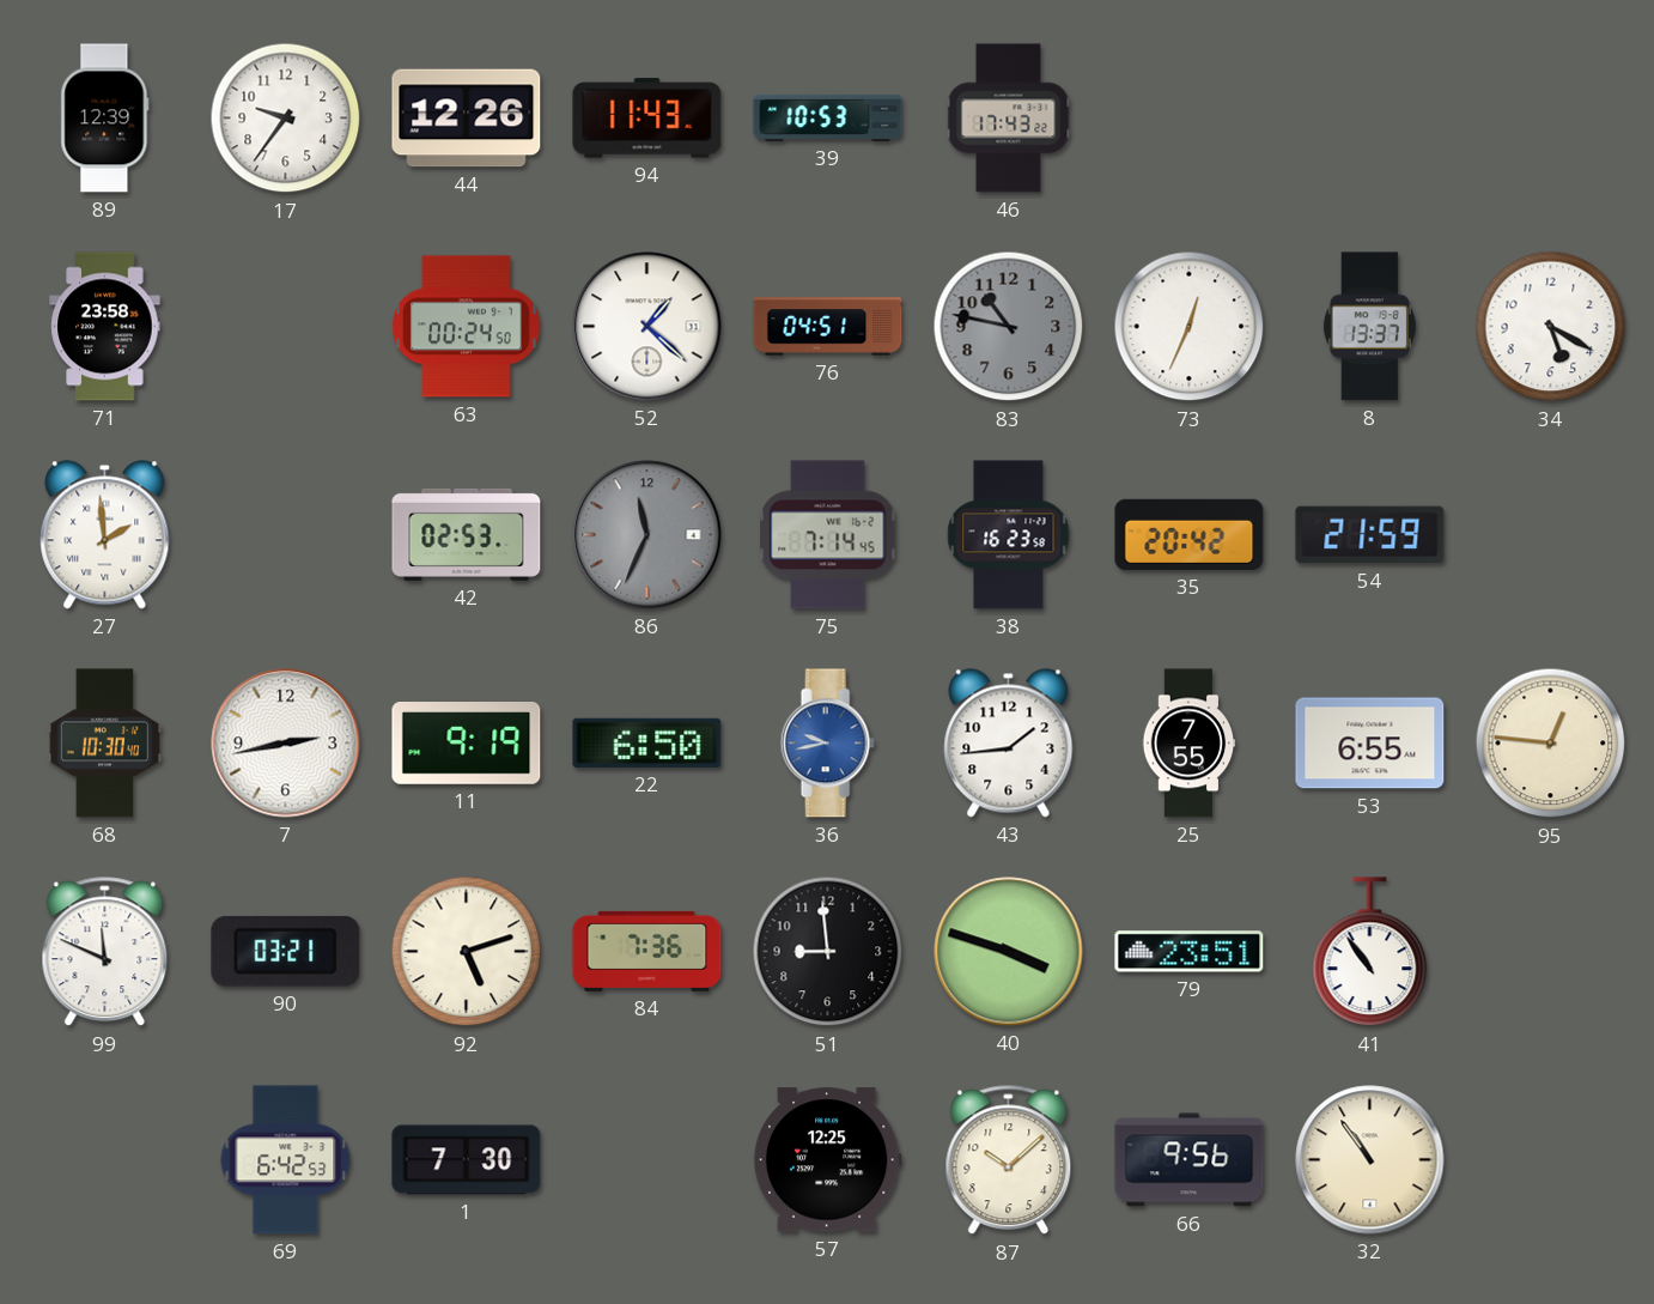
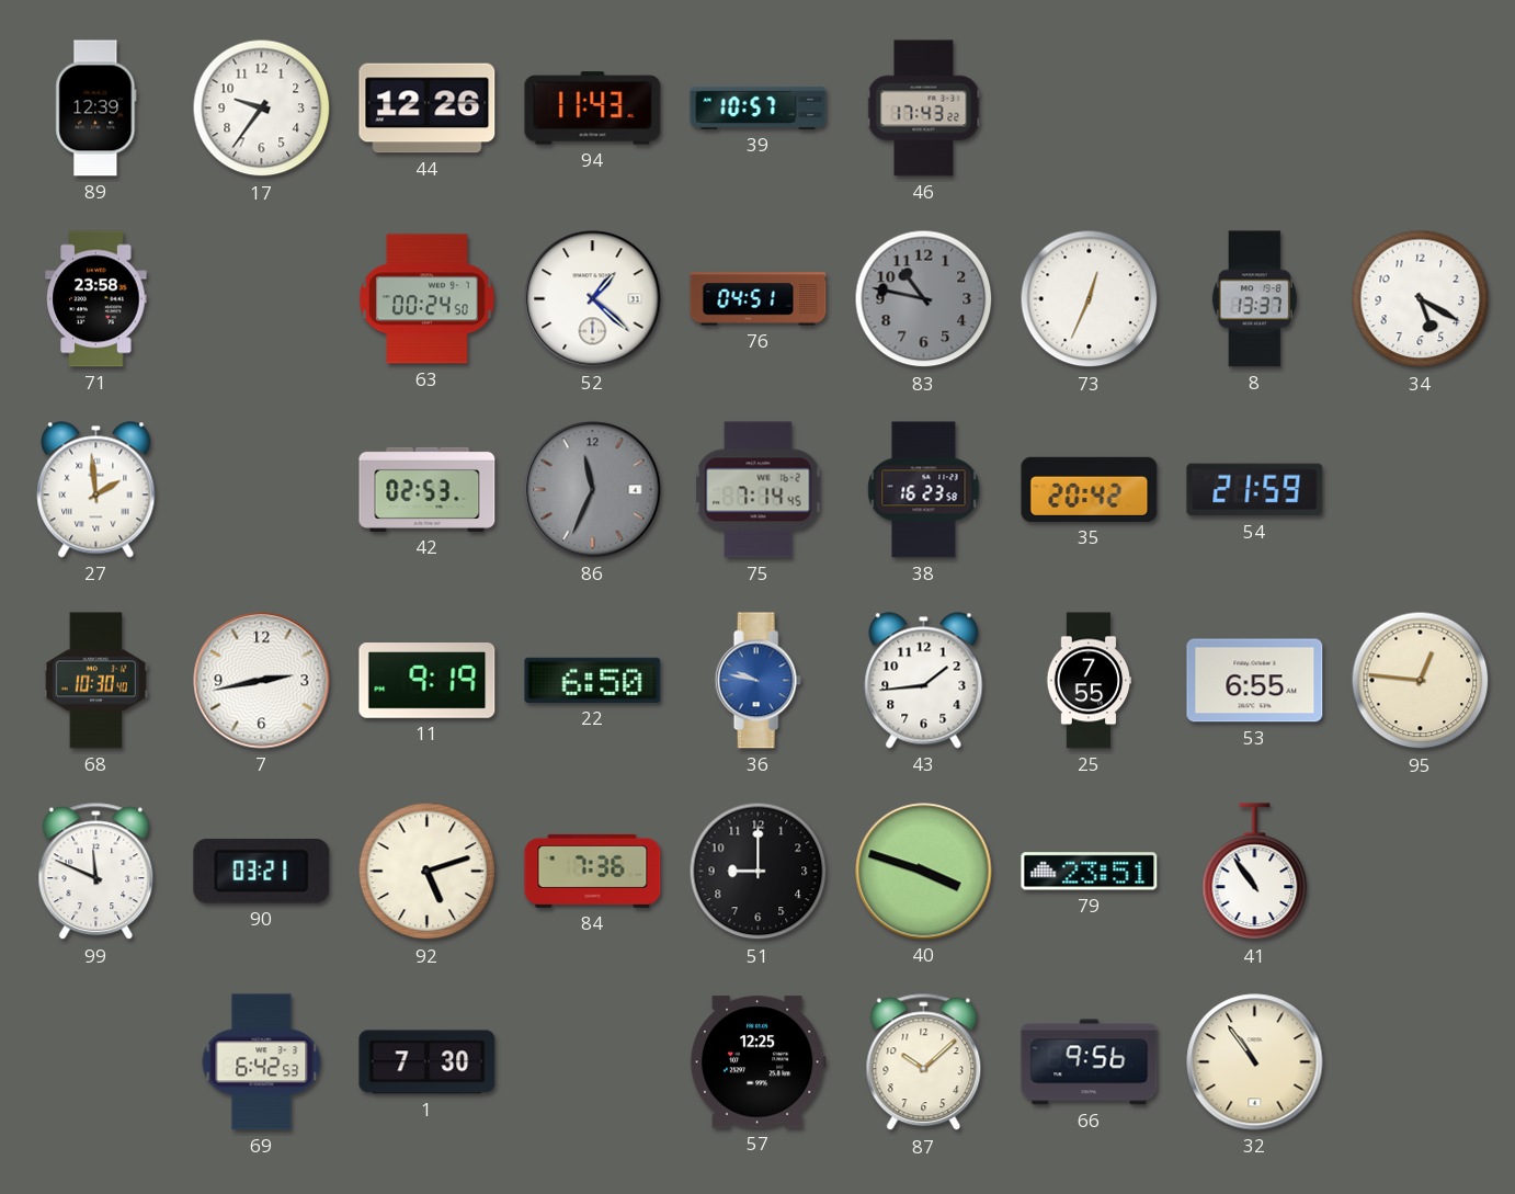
39: 10:53 -> 10:57 (759, 107)
36: 9:43 -> 9:47 (757, 681)
51: 8:59 -> 9:00 (759, 872)
